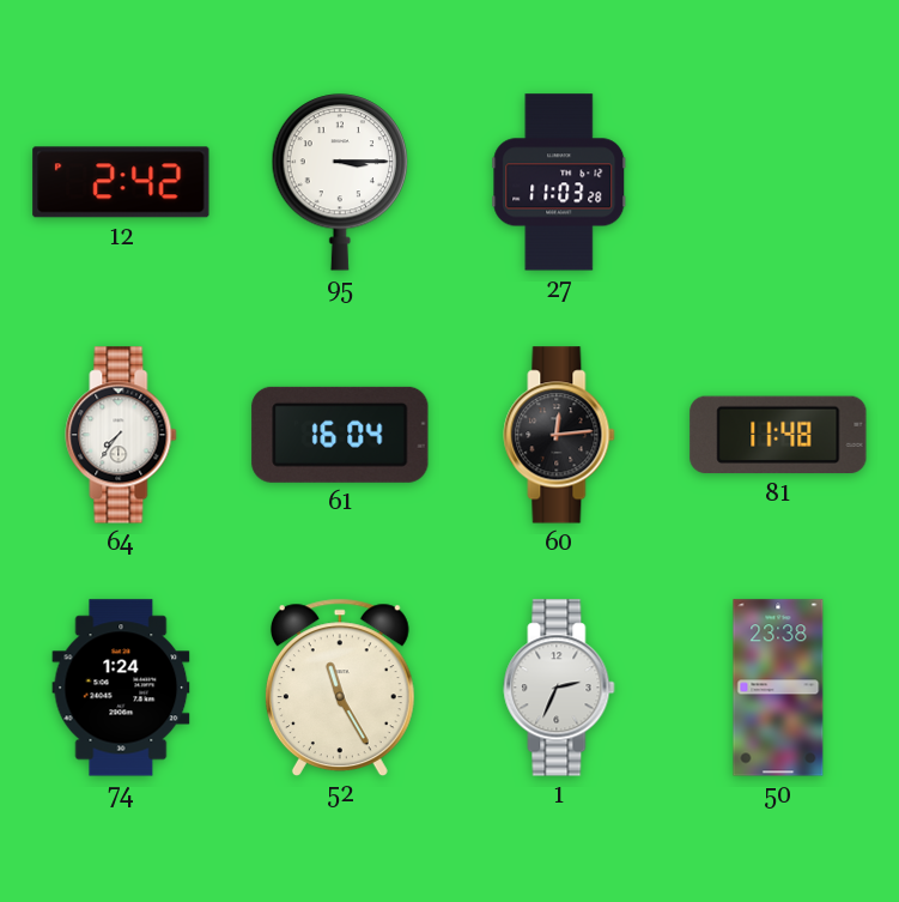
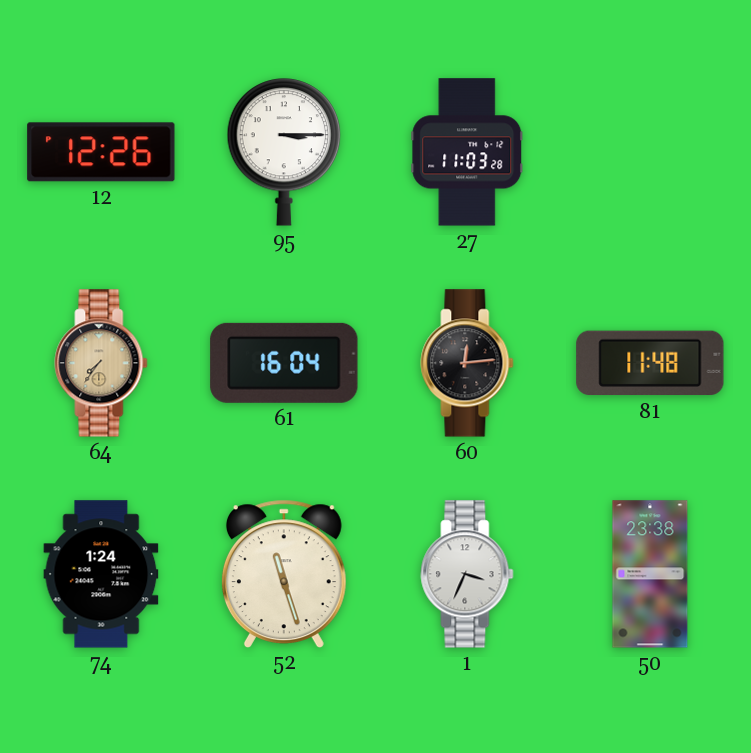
12: 2:42 -> 12:26 (101, 152)
64 dial: white -> champagne (101, 363)
52: 11:25 -> 11:27 (284, 573)
1: 2:34 -> 3:34 (467, 574)
